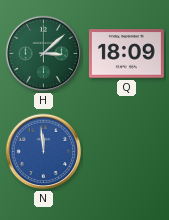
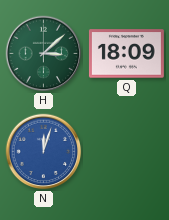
N: 11:59 -> 12:03 (44, 152)
